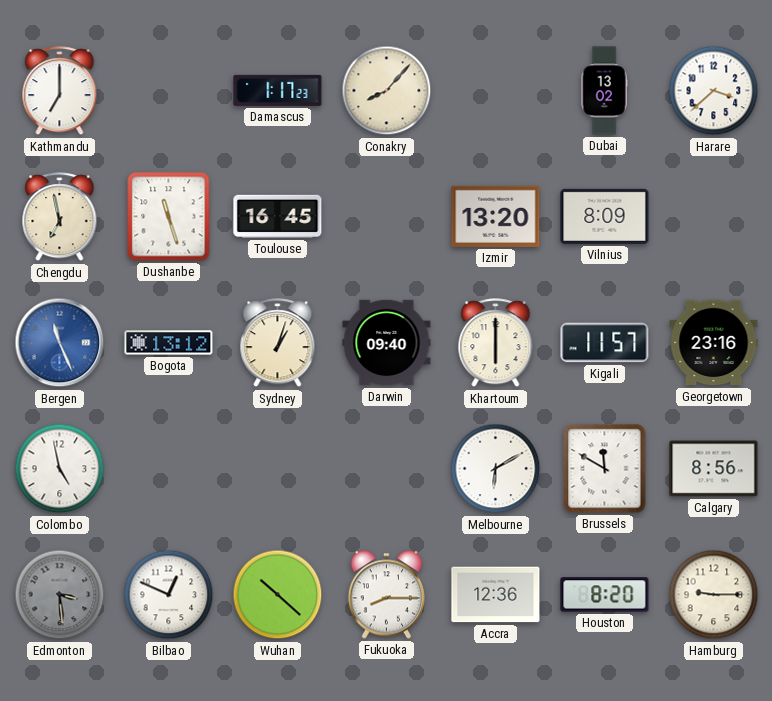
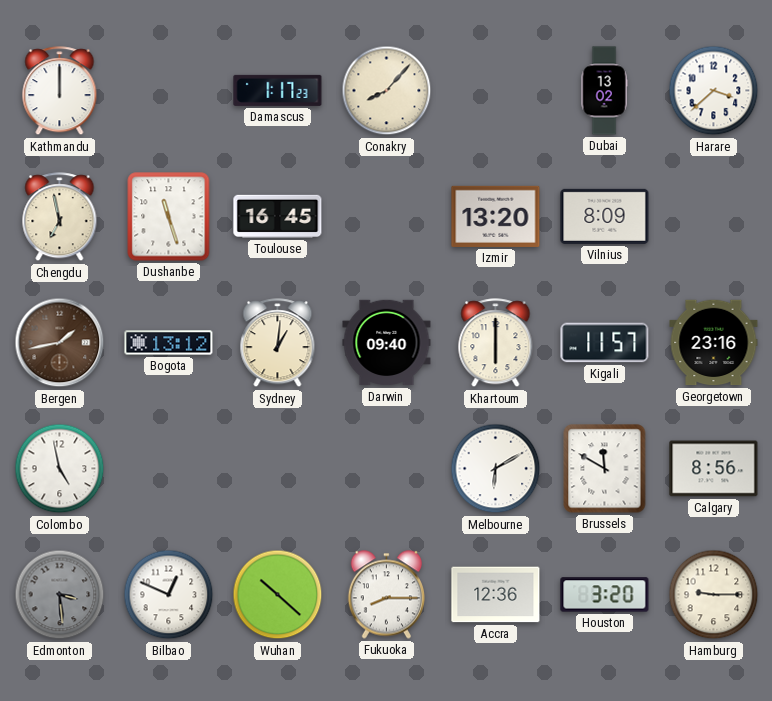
Kathmandu: 7:00 -> 12:00 (60, 91)
Bergen: 11:26 -> 1:43 (60, 343)
Bergen dial: blue -> brown (60, 343)
Sydney: 1:03 -> 1:01 (278, 343)
Houston: 8:20 -> 3:20 (605, 595)
